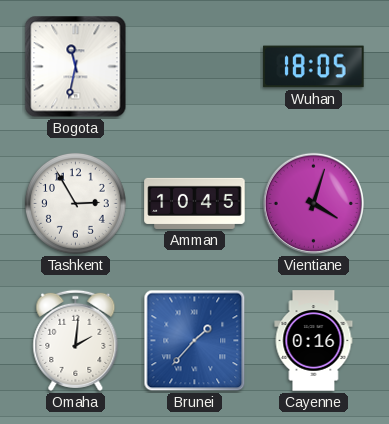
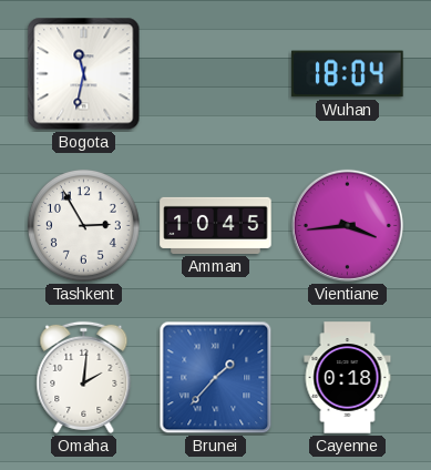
Wuhan: 18:05 -> 18:04 (348, 74)
Vientiane: 4:03 -> 3:44 (347, 225)
Cayenne: 0:16 -> 0:18 (348, 378)
